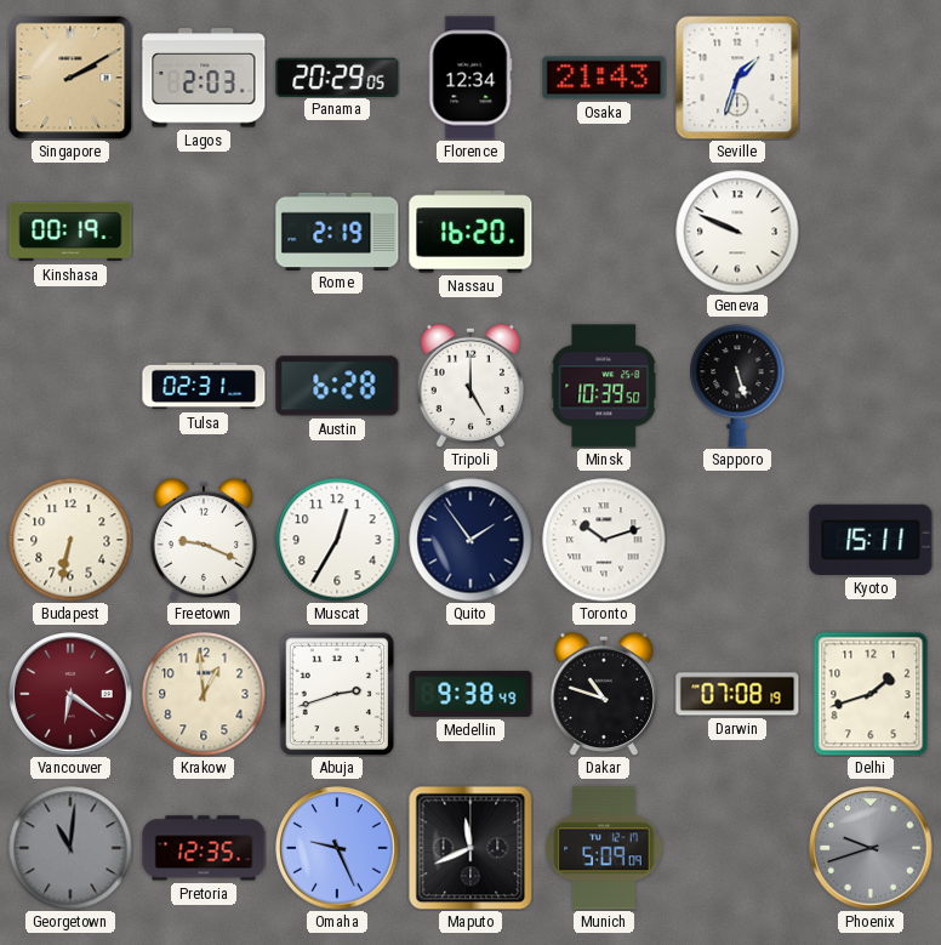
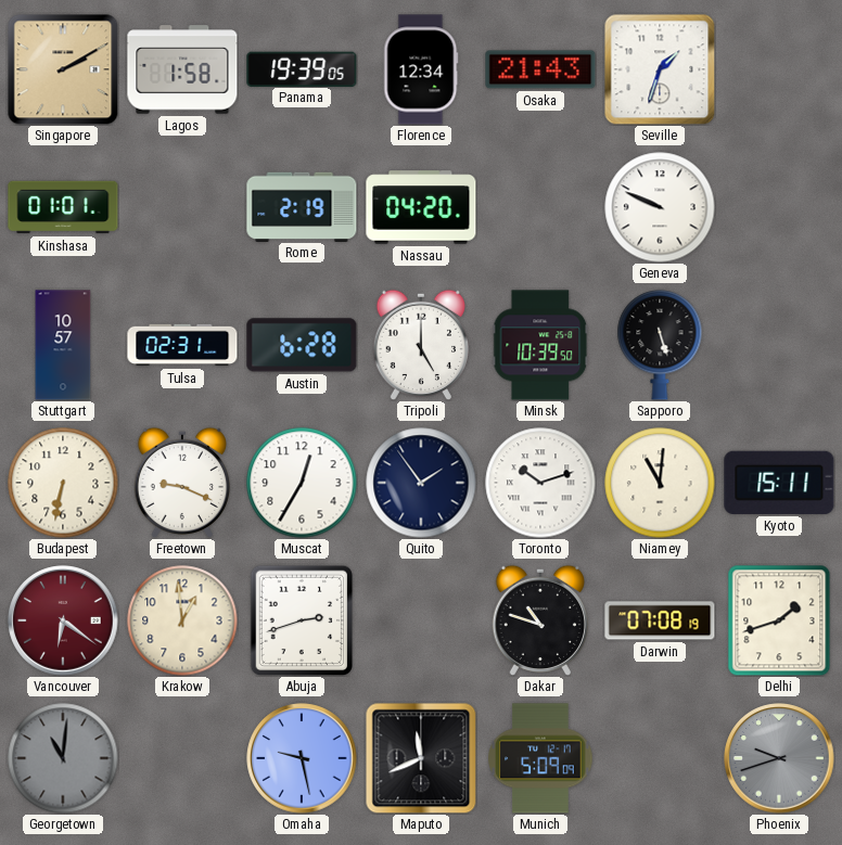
Lagos: 2:03 -> 1:58 (182, 69)
Panama: 20:29 -> 19:39 (302, 68)
Kinshasa: 00:19 -> 01:01 (63, 207)
Nassau: 16:20 -> 04:20 (421, 207)
Stuttgart: none -> 10:57 (63, 345)
Niamey: none -> 11:01 (660, 483)
Medellin: 9:38 -> none (470, 694)
Pretoria: 12:35 -> none (204, 848)
Omaha: 9:26 -> 9:28 (302, 758)
